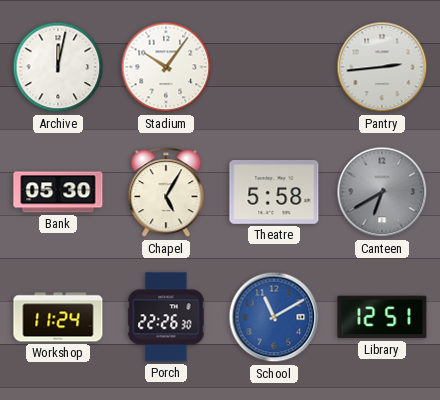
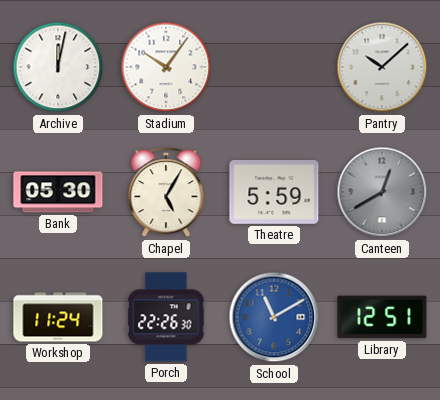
Pantry: 2:44 -> 10:08 (382, 67)
Theatre: 5:58 -> 5:59 (274, 193)
Canteen: 6:40 -> 12:40 (382, 192)
